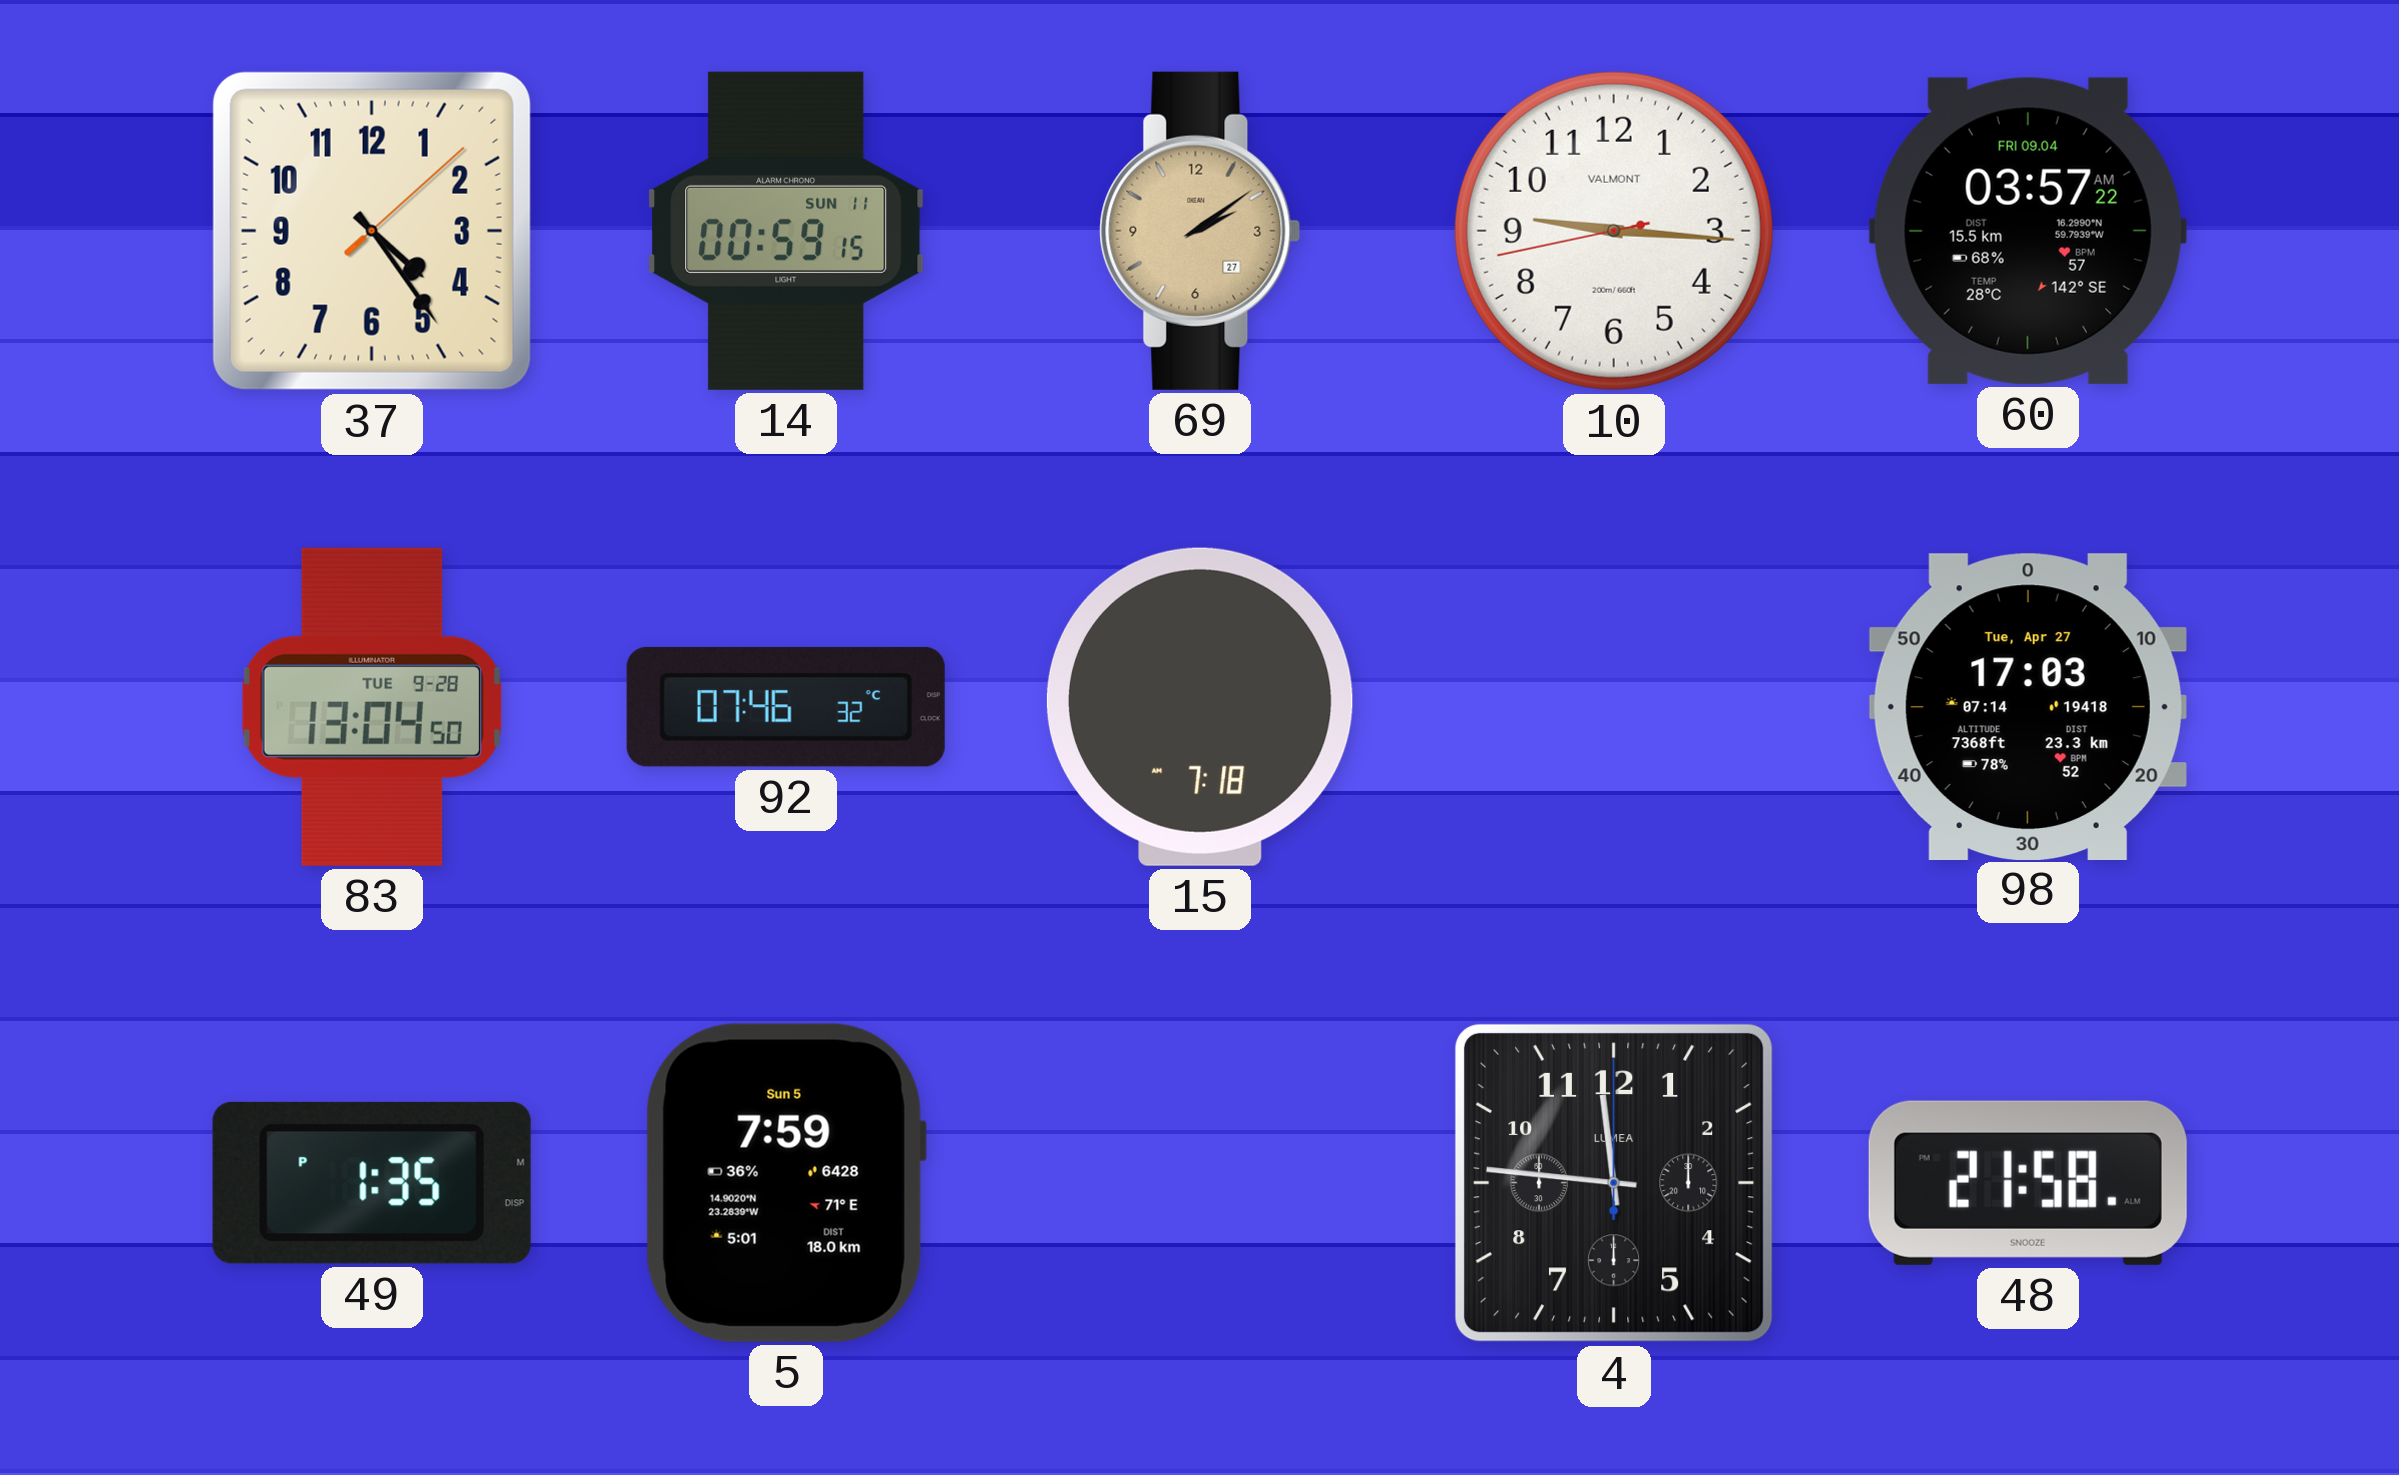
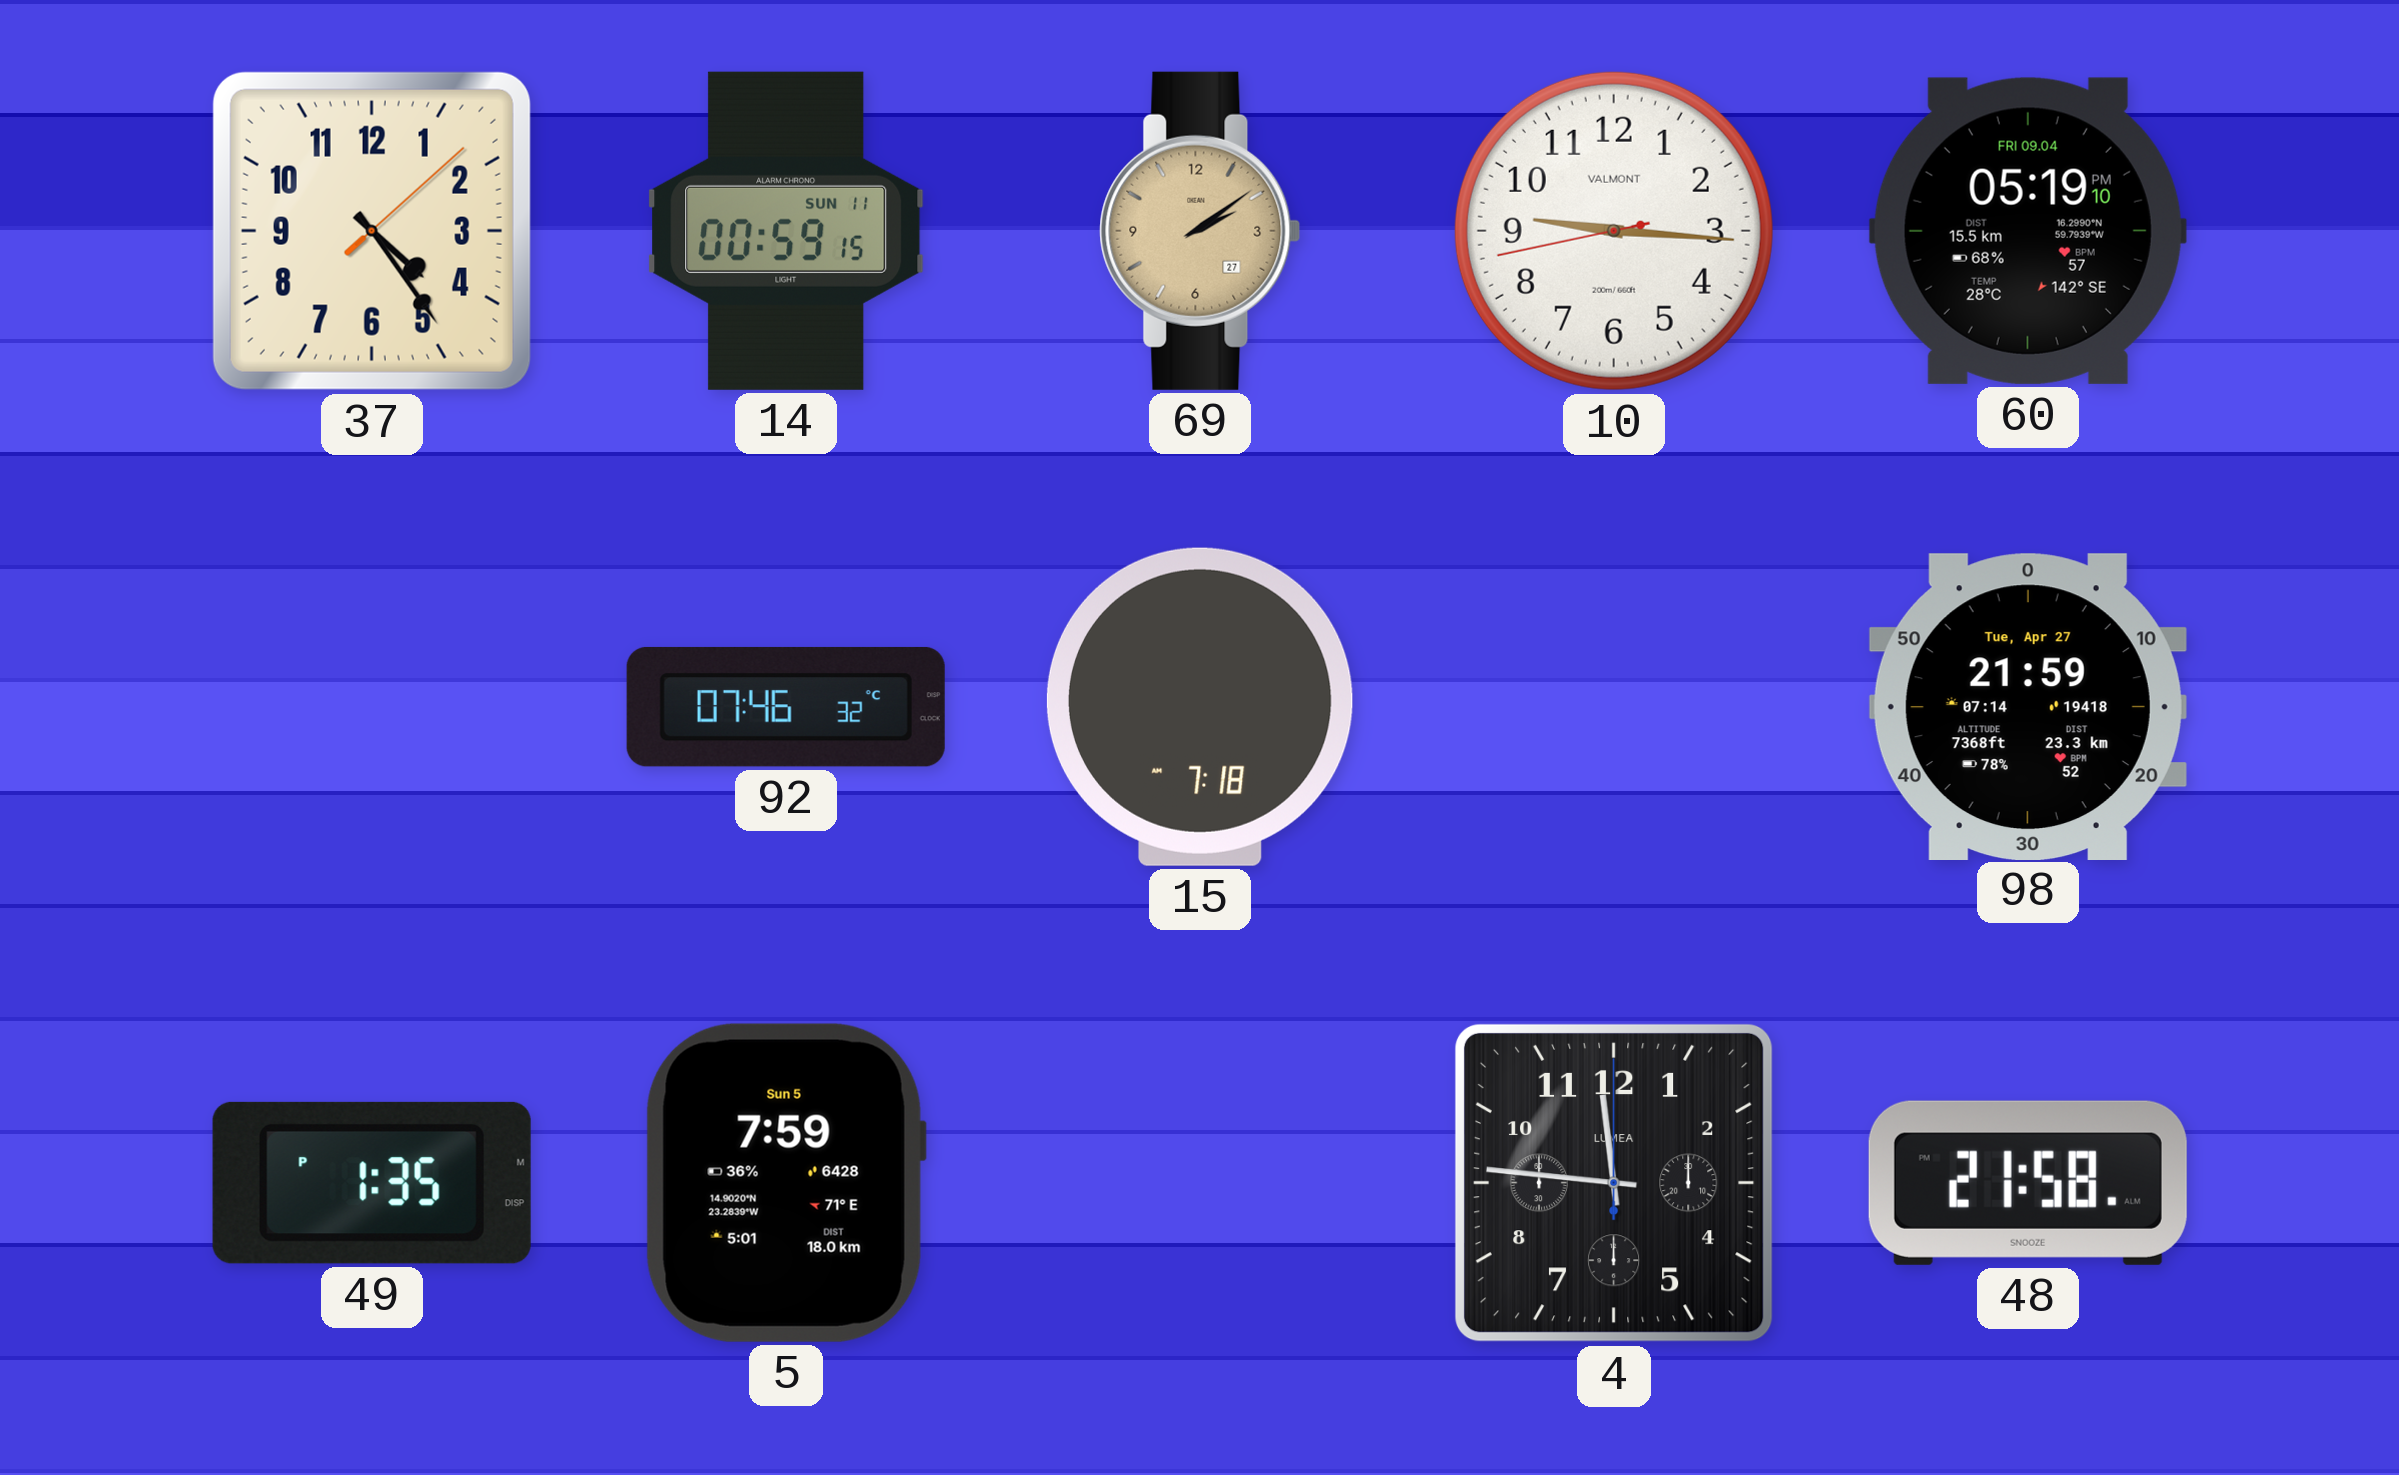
60: 03:57 -> 05:19 (2028, 231)
83: 13:04 -> none (372, 707)
98: 17:03 -> 21:59 (2028, 706)
